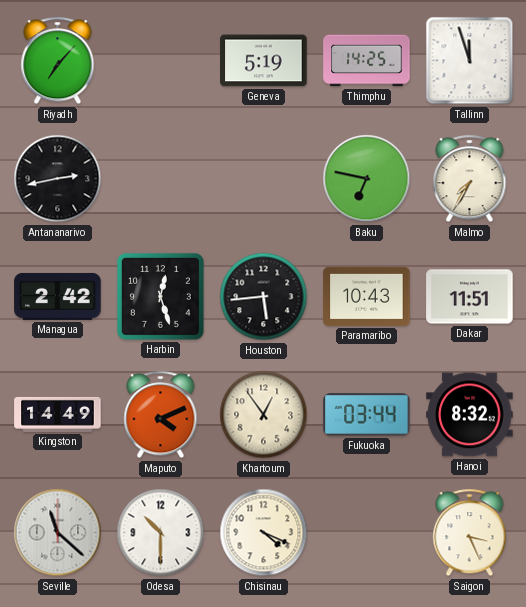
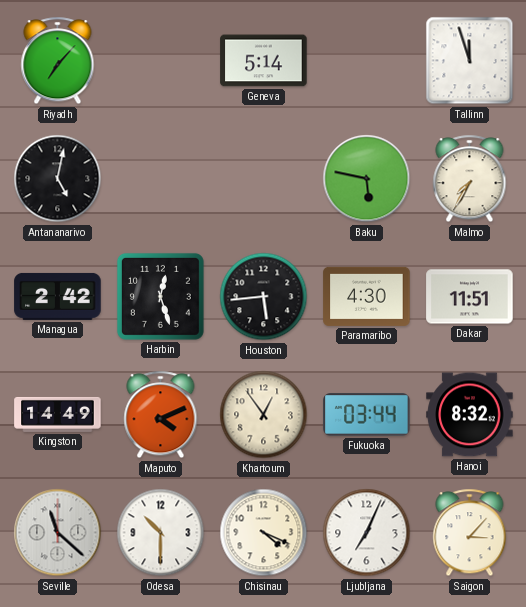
Geneva: 5:19 -> 5:14 (264, 61)
Thimphu: 14:25 -> none (367, 61)
Antananarivo: 2:43 -> 5:02 (58, 179)
Baku: 6:47 -> 5:47 (367, 179)
Paramaribo: 10:43 -> 4:30 (367, 296)
Ljubljana: none -> 7:04 (367, 533)
Saigon: 3:26 -> 3:07 (470, 533)
